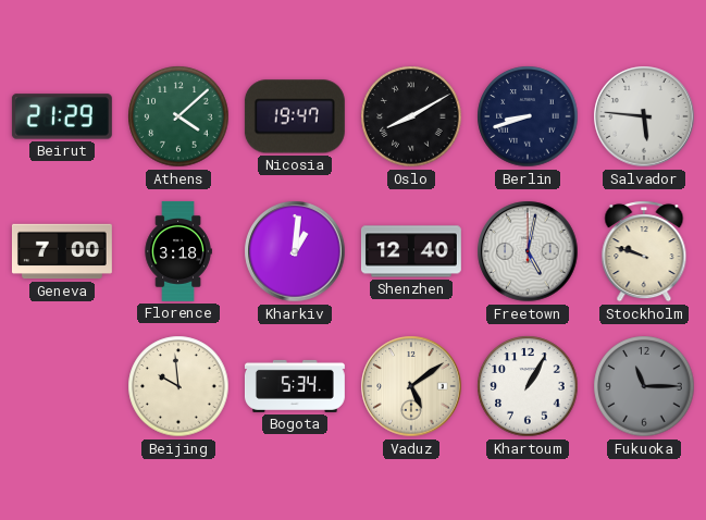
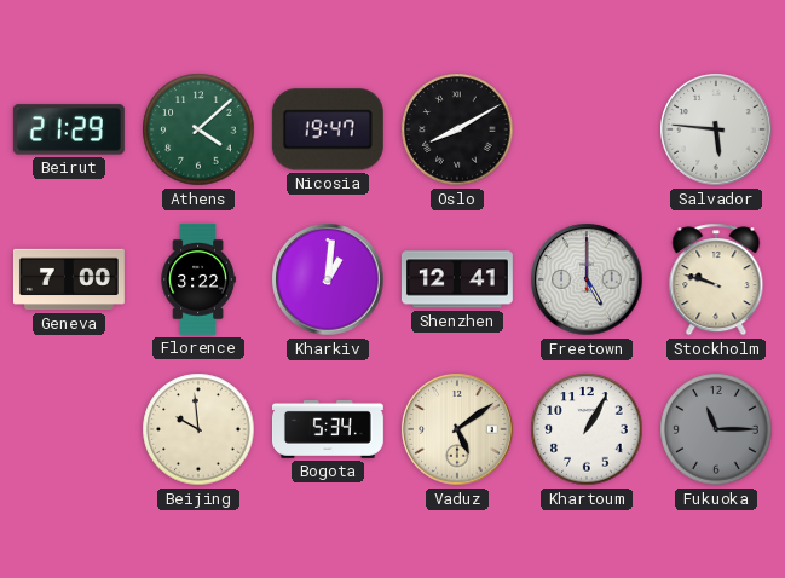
Berlin: 8:42 -> none (528, 116)
Florence: 3:18 -> 3:22 (198, 279)
Shenzhen: 12:40 -> 12:41 (457, 279)
Freetown: 5:02 -> 5:00 (587, 279)
